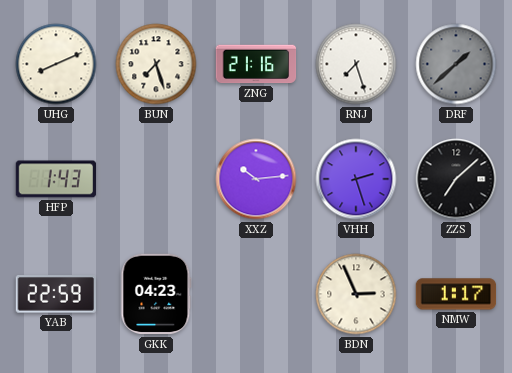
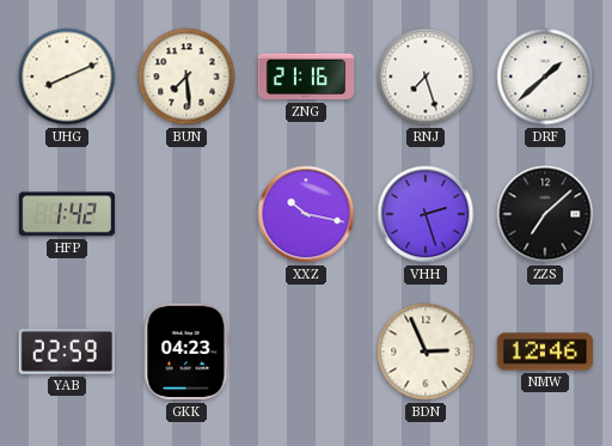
BUN: 7:27 -> 7:29 (186, 77)
DRF dial: grey -> white (545, 77)
HFP: 1:43 -> 1:42 (67, 214)
XXZ: 10:14 -> 10:17 (306, 214)
NMW: 1:17 -> 12:46 (545, 352)
